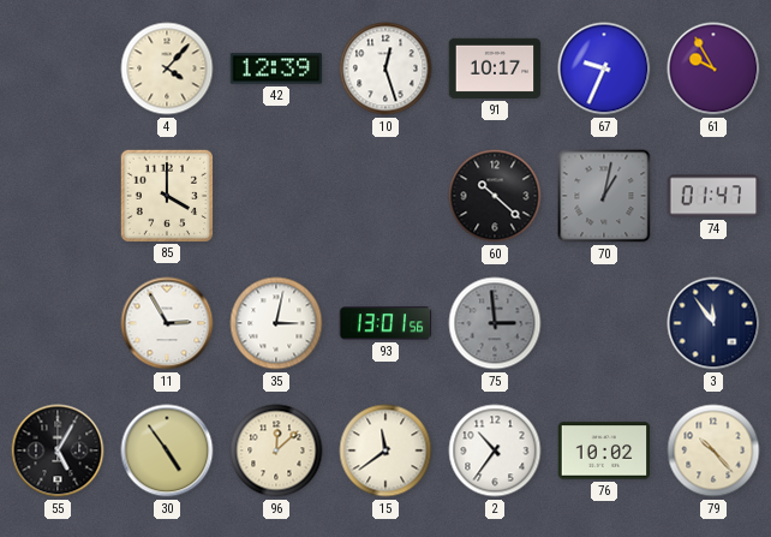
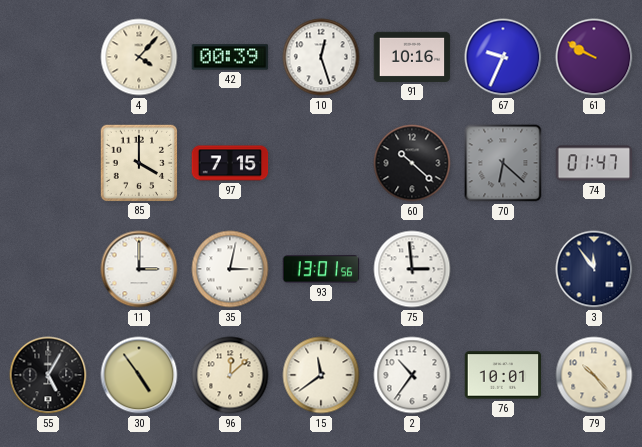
42: 12:39 -> 00:39 (230, 57)
91: 10:17 -> 10:16 (412, 57)
61: 9:55 -> 9:50 (594, 57)
97: none -> 7:15 (230, 163)
70: 1:02 -> 6:22 (503, 163)
11: 2:55 -> 3:00 (139, 269)
75 dial: grey -> white (412, 269)
76: 10:02 -> 10:01 (503, 375)
